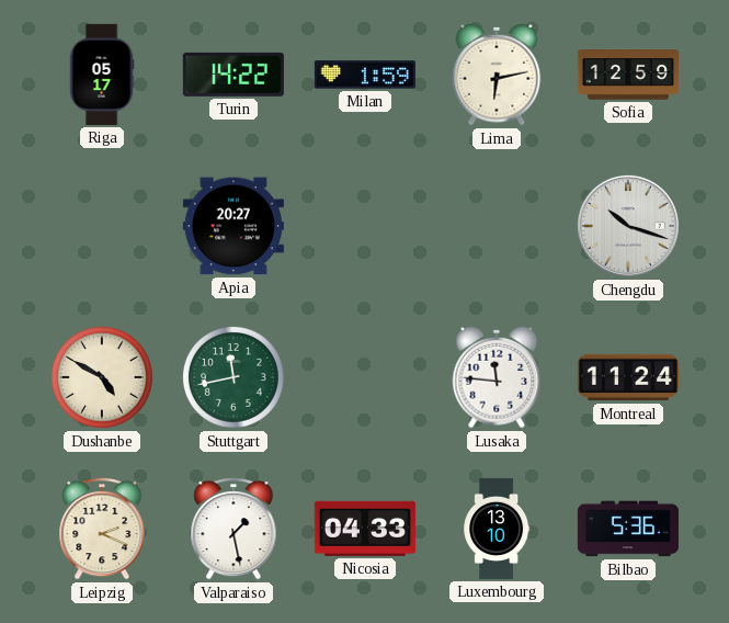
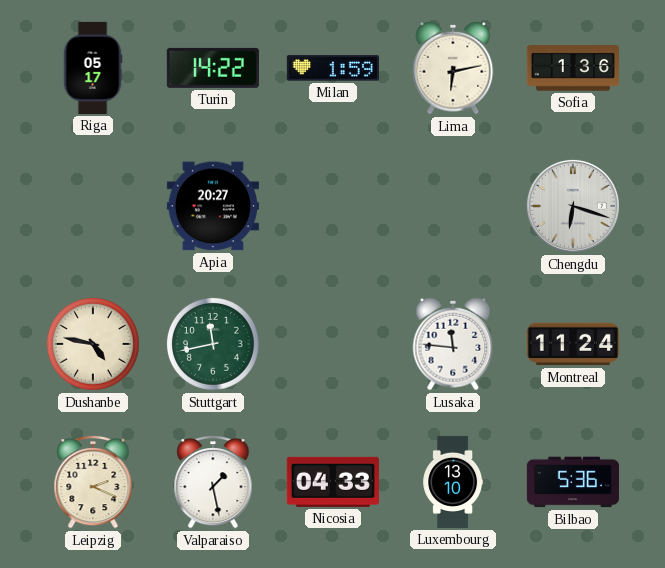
Sofia: 12:59 -> 1:36 (573, 68)
Chengdu: 10:18 -> 6:18 (573, 206)
Dushanbe: 4:50 -> 4:47 (93, 344)
